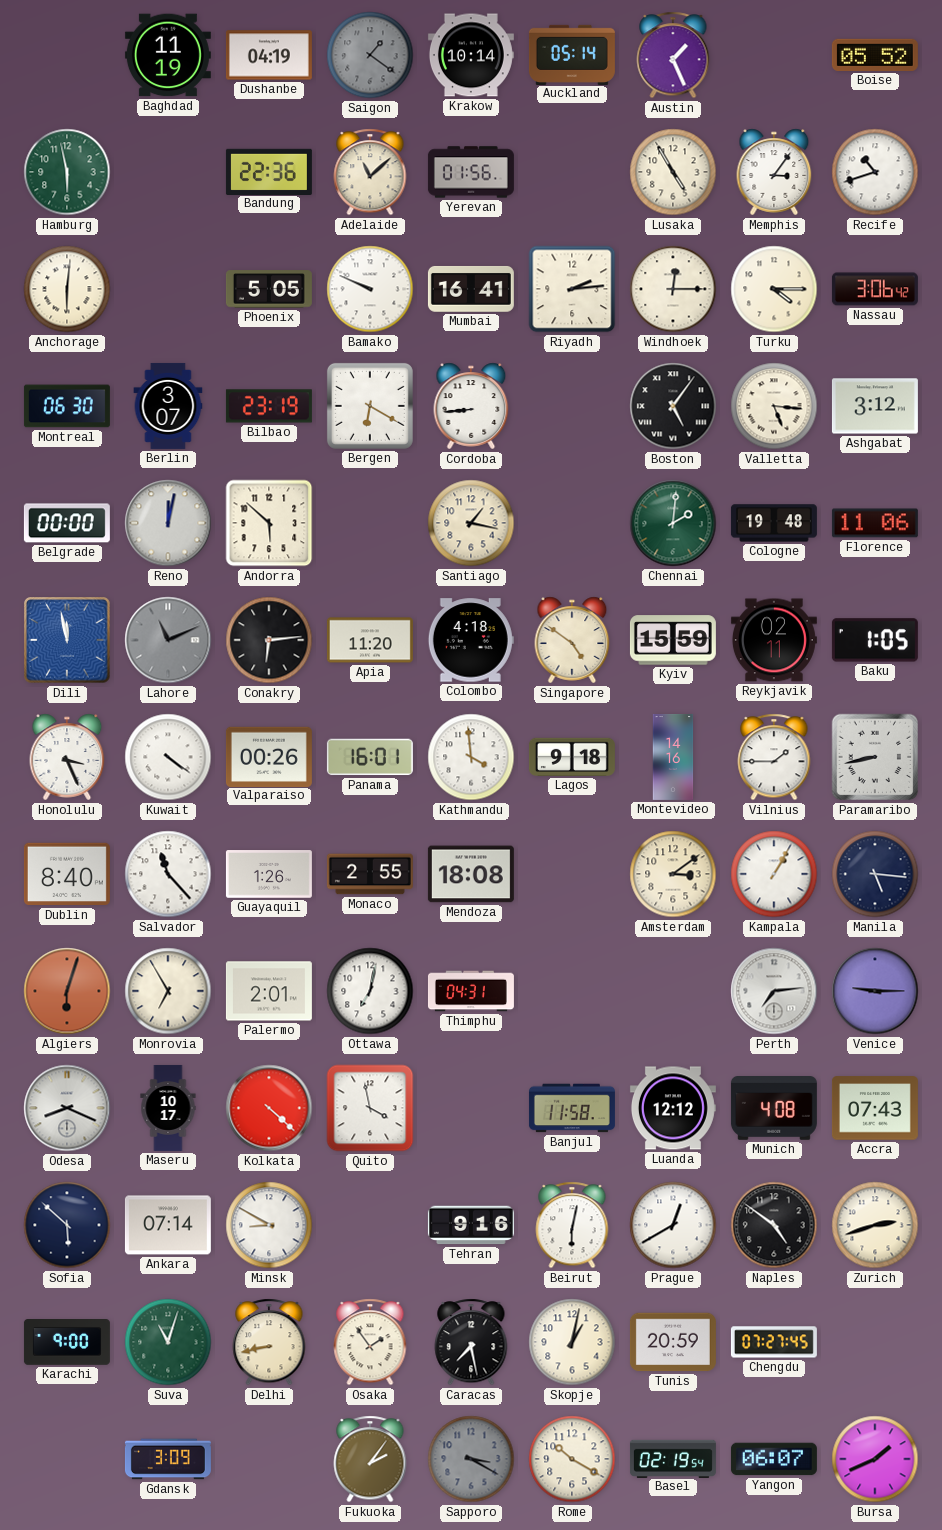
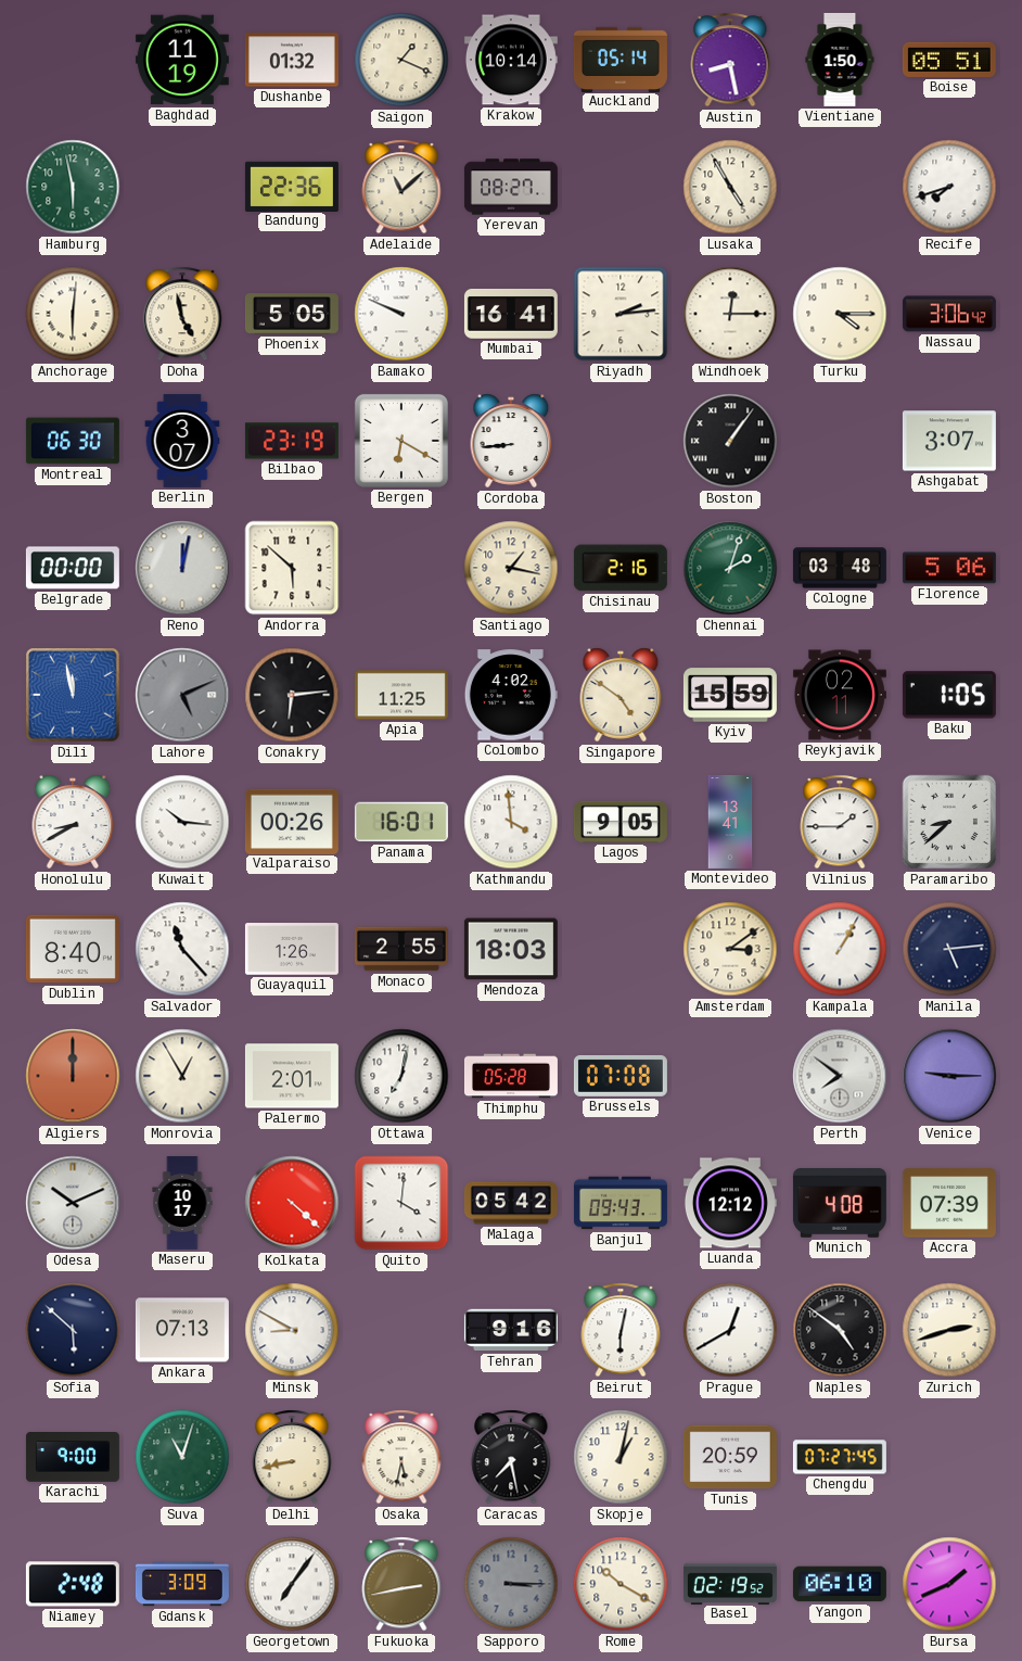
Dushanbe: 04:19 -> 01:32 (292, 60)
Saigon: 1:21 -> 1:19 (401, 60)
Saigon dial: grey -> cream (401, 60)
Austin: 1:26 -> 8:28 (730, 60)
Vientiane: none -> 1:50 (840, 60)
Boise: 05:52 -> 05:51 (949, 60)
Yerevan: 01:56 -> 08:27 (511, 187)
Memphis: 3:06 -> none (774, 172)
Recife: 10:42 -> 7:42 (949, 187)
Doha: none -> 4:58 (182, 314)
Boston: 5:06 -> 1:06 (730, 441)
Valletta: 5:16 -> none (774, 406)
Ashgabat: 3:12 -> 3:07 (949, 441)
Chisinau: none -> 2:16 (621, 568)
Chennai: 2:01 -> 2:03 (730, 568)
Cologne: 19:48 -> 03:48 (840, 568)
Florence: 11:06 -> 5:06 (949, 568)
Lahore: 11:11 -> 5:11 (182, 695)
Apia: 11:20 -> 11:25 (401, 695)
Colombo: 4:18 -> 4:02 (511, 695)
Honolulu: 3:26 -> 8:40 (73, 822)
Kuwait: 4:21 -> 10:16 (182, 822)
Lagos: 9:18 -> 9:05 (621, 822)
Montevideo: 14:16 -> 13:41 (730, 822)
Paramaribo: 8:43 -> 8:38 (949, 822)
Mendoza: 18:08 -> 18:03 (511, 949)
Manila: 5:16 -> 5:14 (949, 949)
Algiers: 6:03 -> 12:00 (73, 1076)
Monrovia: 6:55 -> 12:55 (182, 1076)
Thimphu: 04:31 -> 05:28 (511, 1076)
Brussels: none -> 07:08 (621, 1076)
Perth: 7:14 -> 7:51 (840, 1076)
Odesa: 8:19 -> 10:11 (73, 1203)
Quito: 3:58 -> 4:01 (401, 1203)
Malaga: none -> 05:42 (511, 1203)
Banjul: 11:58 -> 09:43 (621, 1203)
Accra: 07:43 -> 07:39 (949, 1203)
Ankara: 07:14 -> 07:13 (182, 1330)
Osaka: 1:54 -> 5:32 (401, 1457)
Niamey: none -> 2:48 (73, 1584)
Georgetown: none -> 7:06 (292, 1584)
Fukuoka: 2:06 -> 2:43 (401, 1584)
Sapporo: 3:20 -> 3:15 (511, 1584)
Basel: 02:19:54 -> 02:19:52 (730, 1583)
Yangon: 06:07 -> 06:10 (840, 1584)
